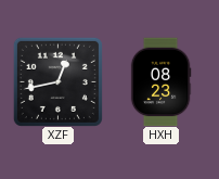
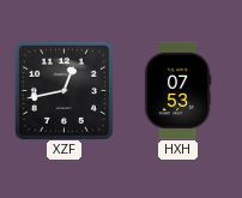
HXH: 08:23 -> 07:53 (177, 90)
